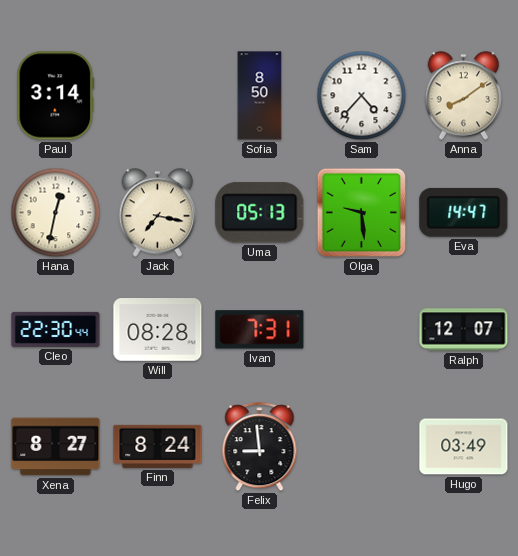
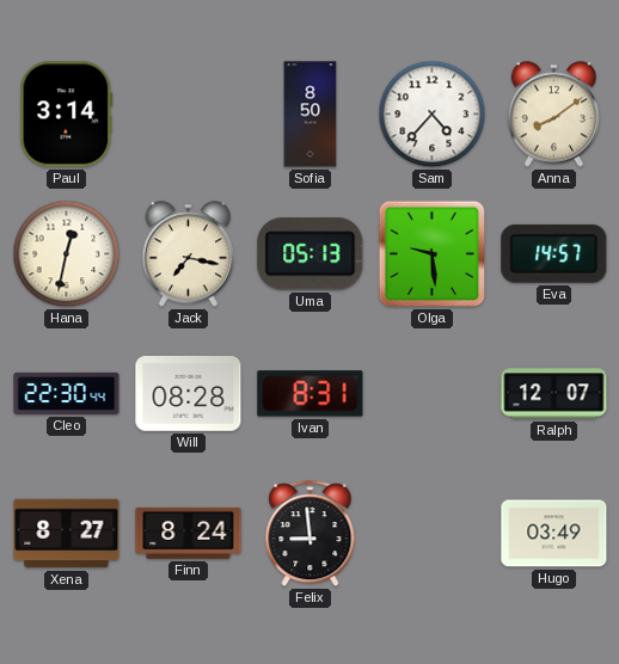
Eva: 14:47 -> 14:57 (554, 253)
Ivan: 7:31 -> 8:31 (311, 394)
